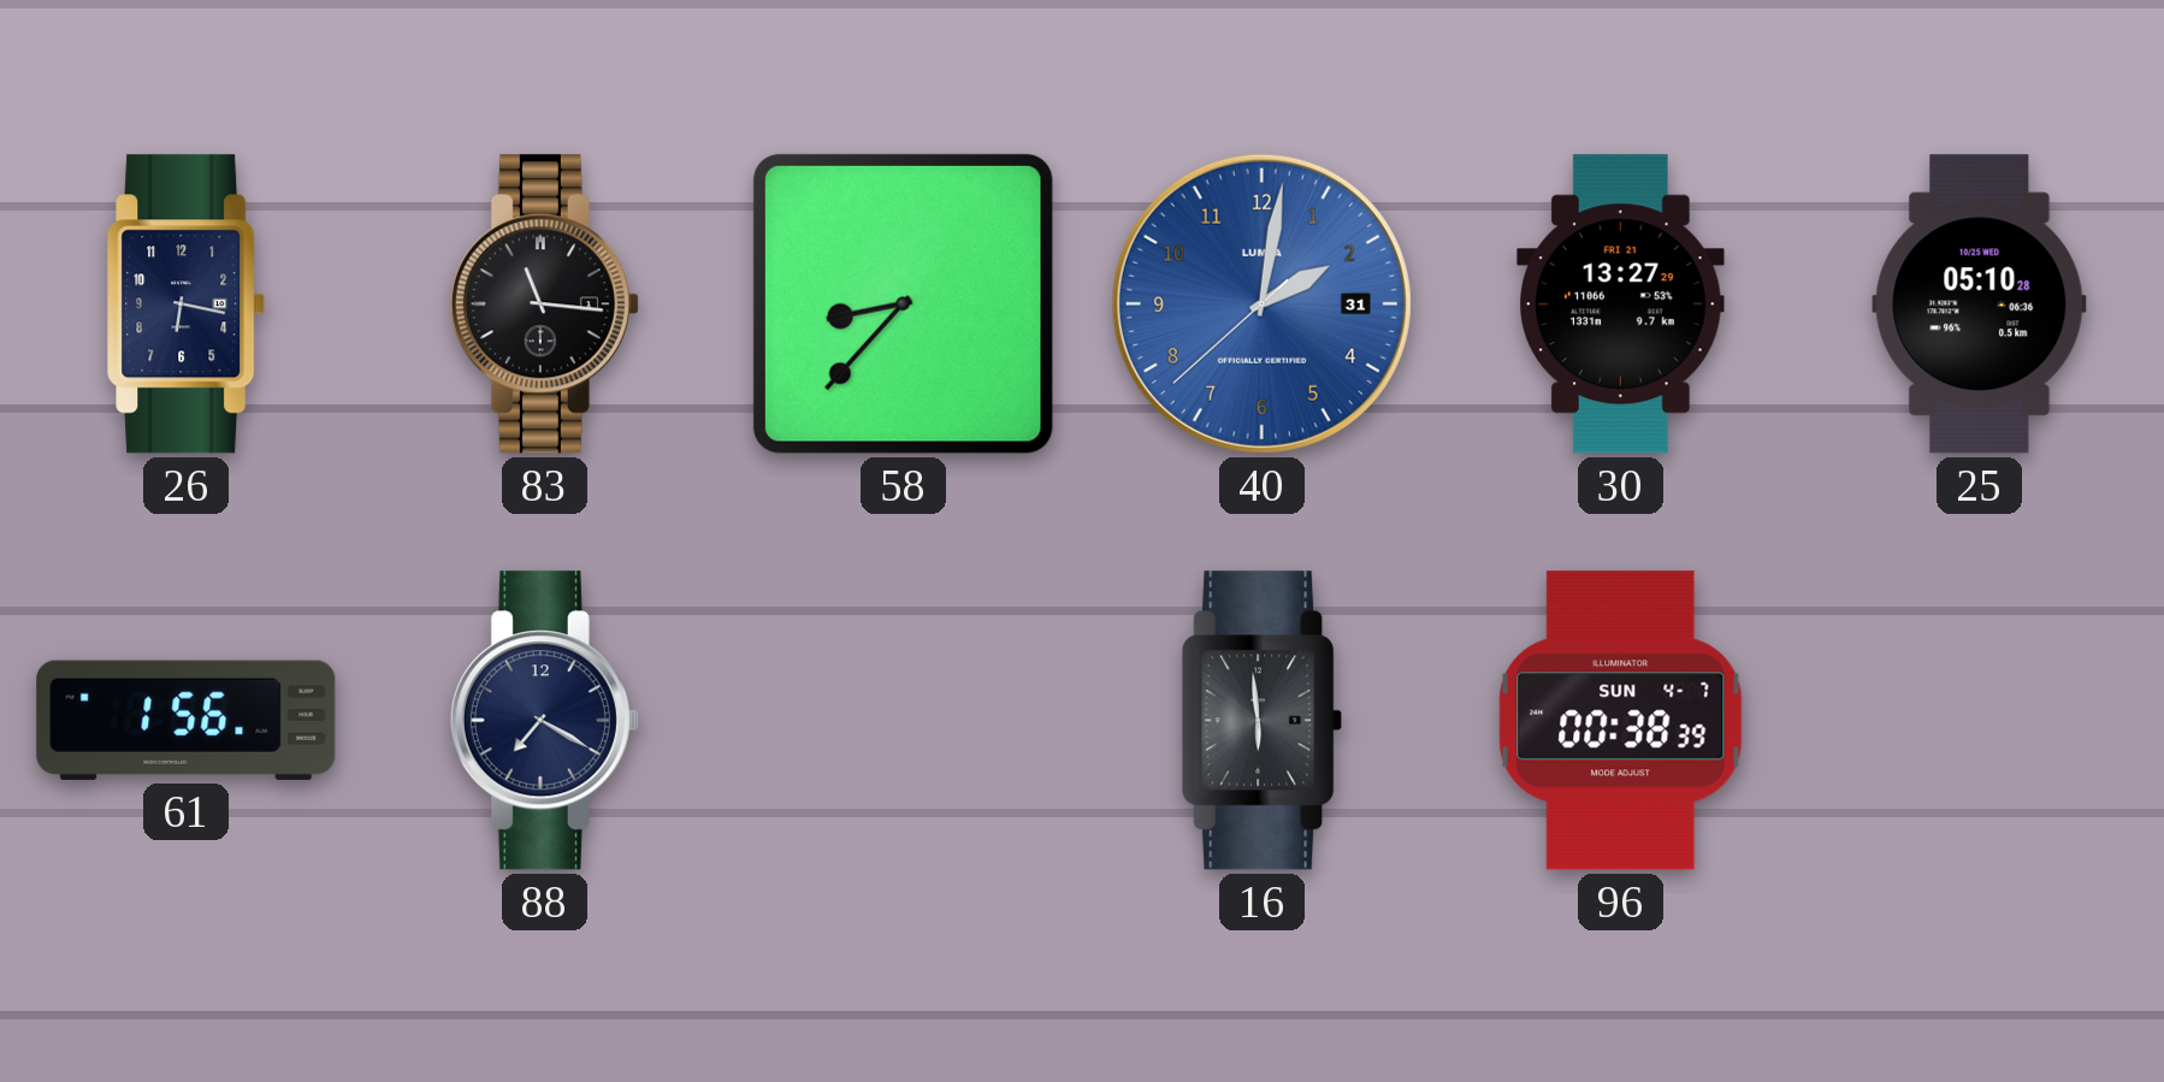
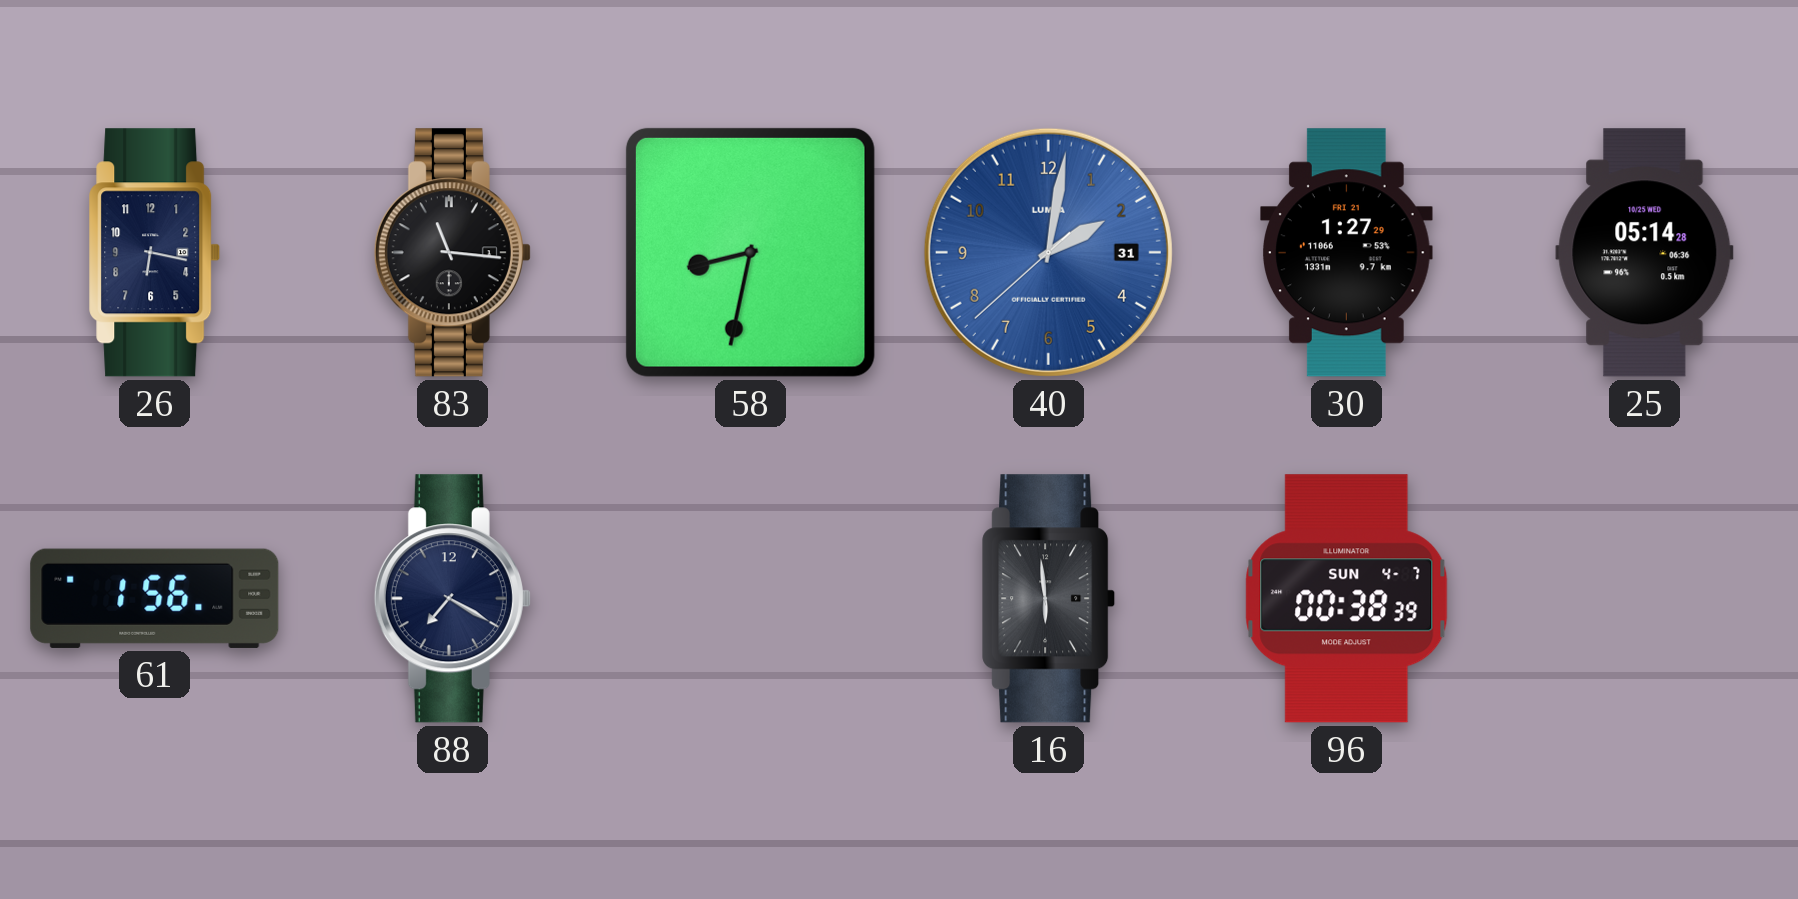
58: 8:37 -> 8:32 (750, 252)
30: 13:27 -> 1:27 (1347, 253)
25: 05:10 -> 05:14 (1645, 253)
